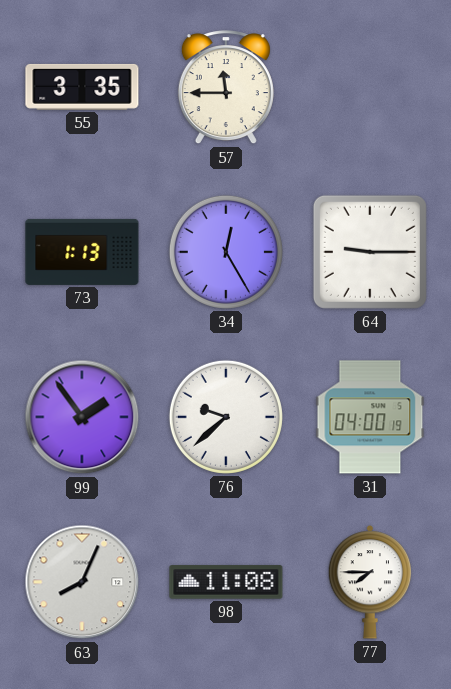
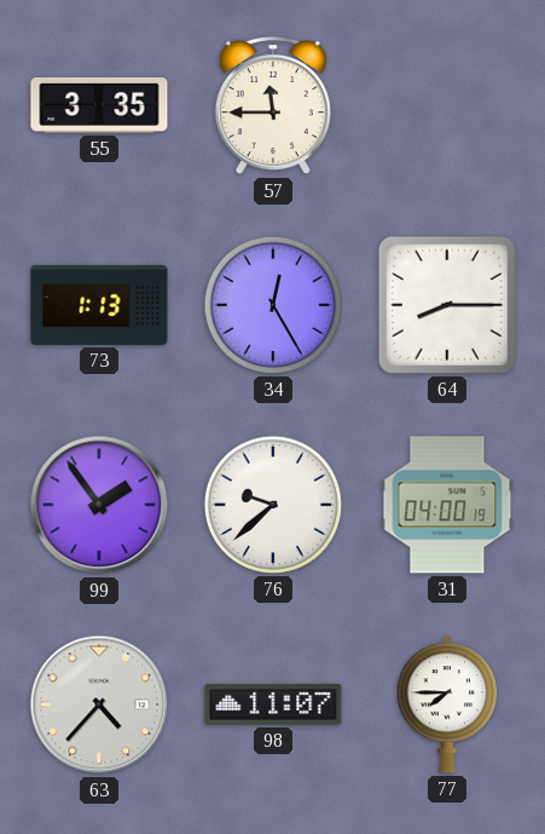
64: 9:15 -> 8:15 (447, 305)
63: 8:04 -> 4:37 (99, 704)
98: 11:08 -> 11:07 (273, 704)
